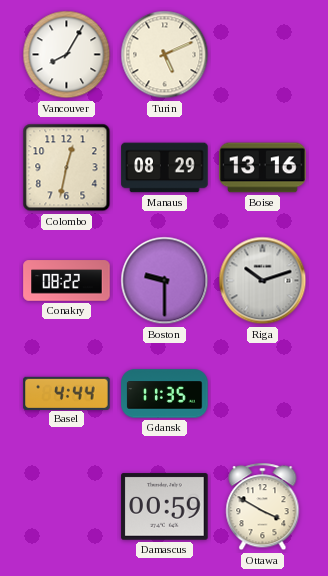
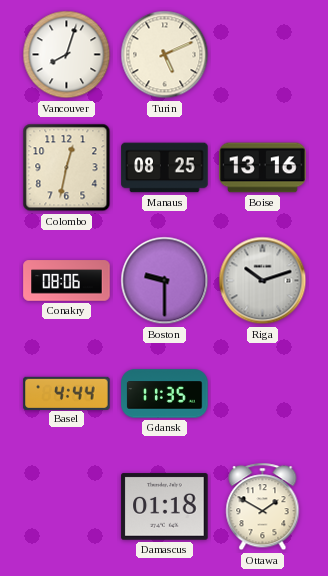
Vancouver: 8:05 -> 8:03 (67, 55)
Manaus: 08:29 -> 08:25 (165, 168)
Conakry: 08:22 -> 08:06 (67, 281)
Damascus: 00:59 -> 01:18 (165, 507)
Ottawa: 3:50 -> 1:50 (263, 507)
